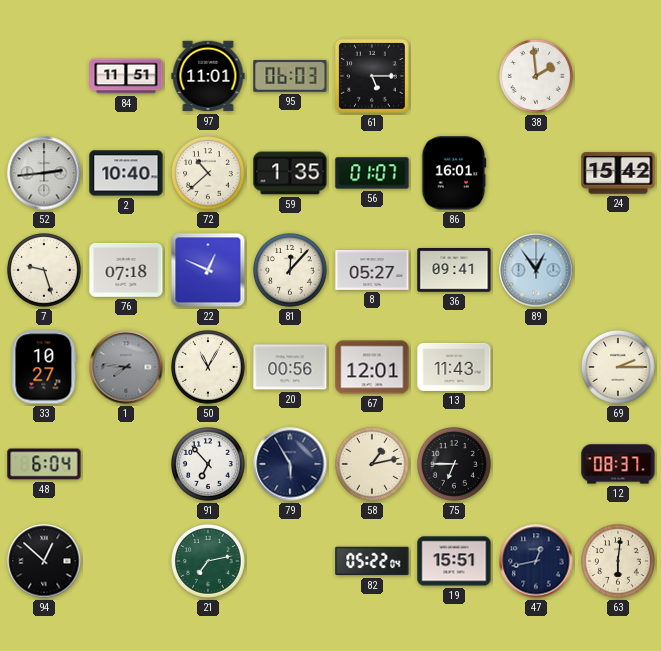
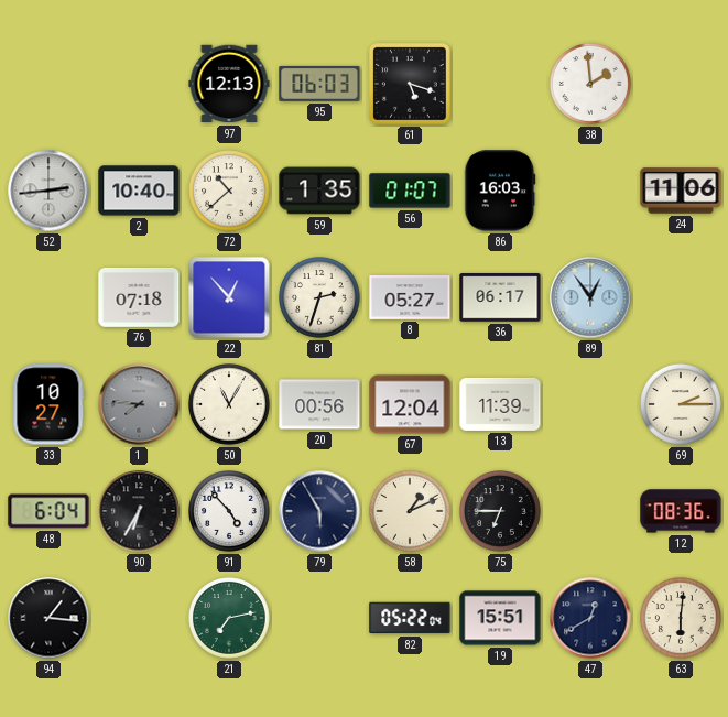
84: 11:51 -> none (126, 76)
97: 11:01 -> 12:13 (229, 84)
61: 5:15 -> 5:18 (410, 84)
86: 16:01 -> 16:03 (500, 191)
24: 15:42 -> 11:06 (681, 191)
7: 9:27 -> none (45, 271)
22: 12:49 -> 12:53 (229, 297)
81: 12:07 -> 2:33 (320, 298)
36: 09:41 -> 06:17 (500, 297)
67: 12:01 -> 12:04 (410, 404)
13: 11:43 -> 11:39 (500, 404)
90: none -> 6:35 (139, 511)
91: 6:53 -> 4:53 (230, 512)
58: 1:13 -> 1:11 (411, 512)
12: 08:37 -> 08:36 (681, 511)
94: 12:52 -> 1:16 (48, 618)
47: 12:43 -> 12:40 (590, 618)
